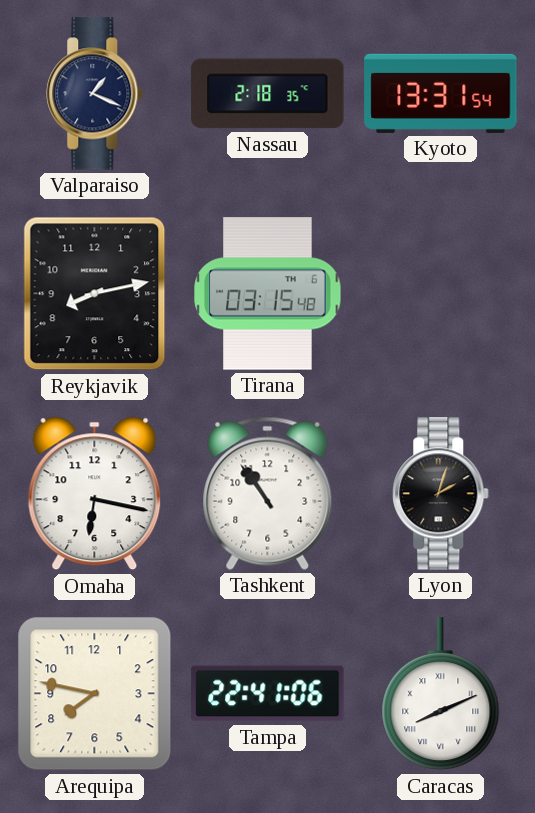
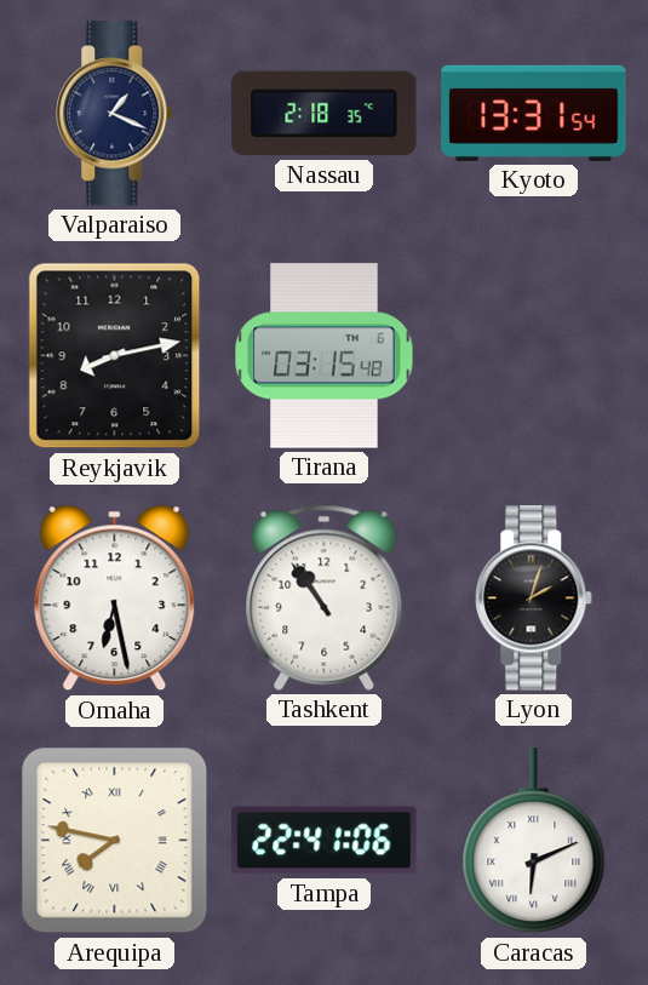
Omaha: 6:17 -> 6:28 (115, 599)
Arequipa numerals: Arabic -> Roman (115, 841)
Caracas: 8:11 -> 6:11 (534, 841)
